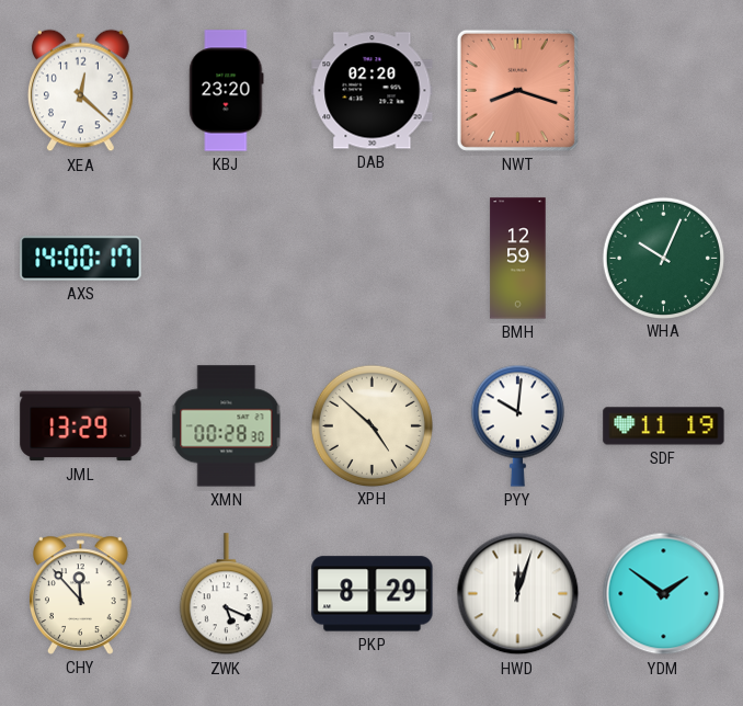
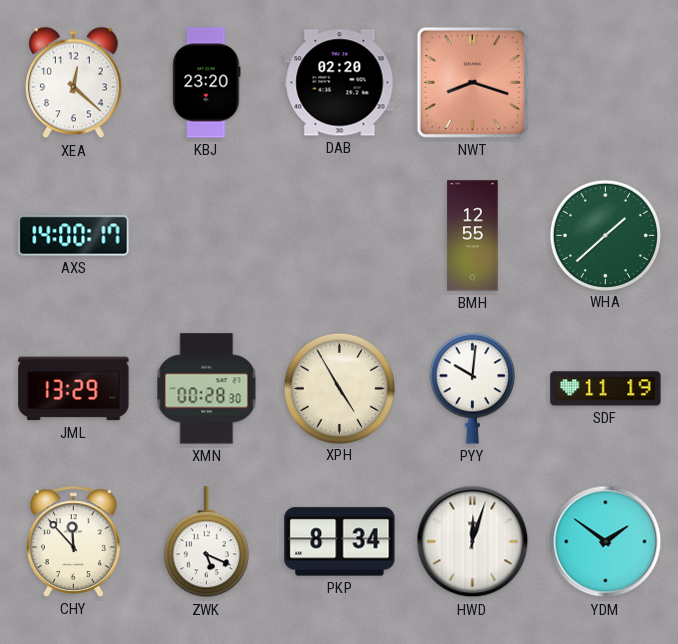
BMH: 12:59 -> 12:55 (473, 236)
WHA: 10:04 -> 1:38 (605, 235)
XPH: 4:52 -> 4:55 (339, 388)
PKP: 8:29 -> 8:34 (340, 542)
